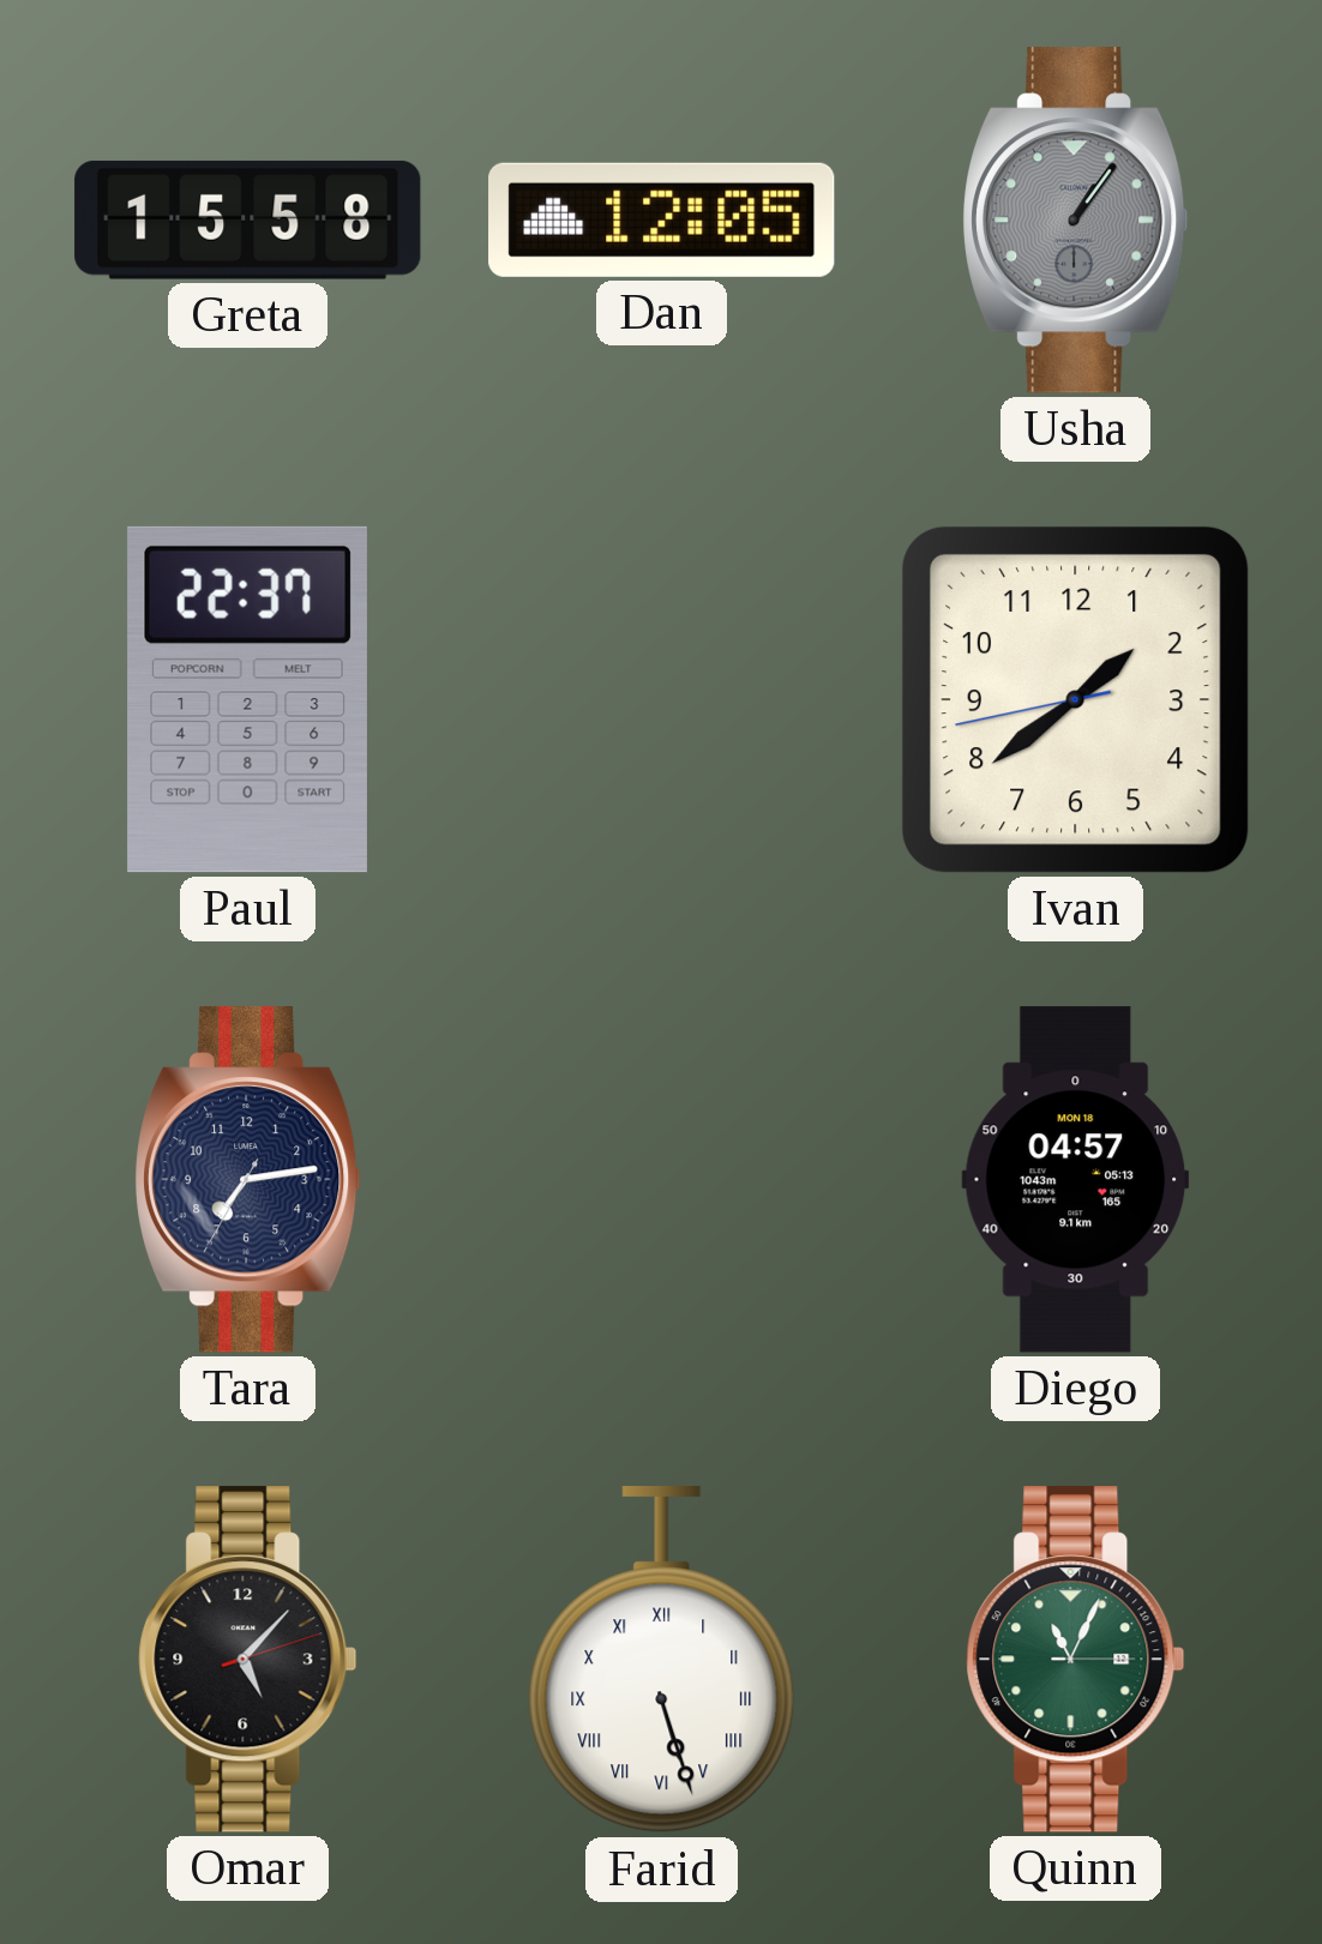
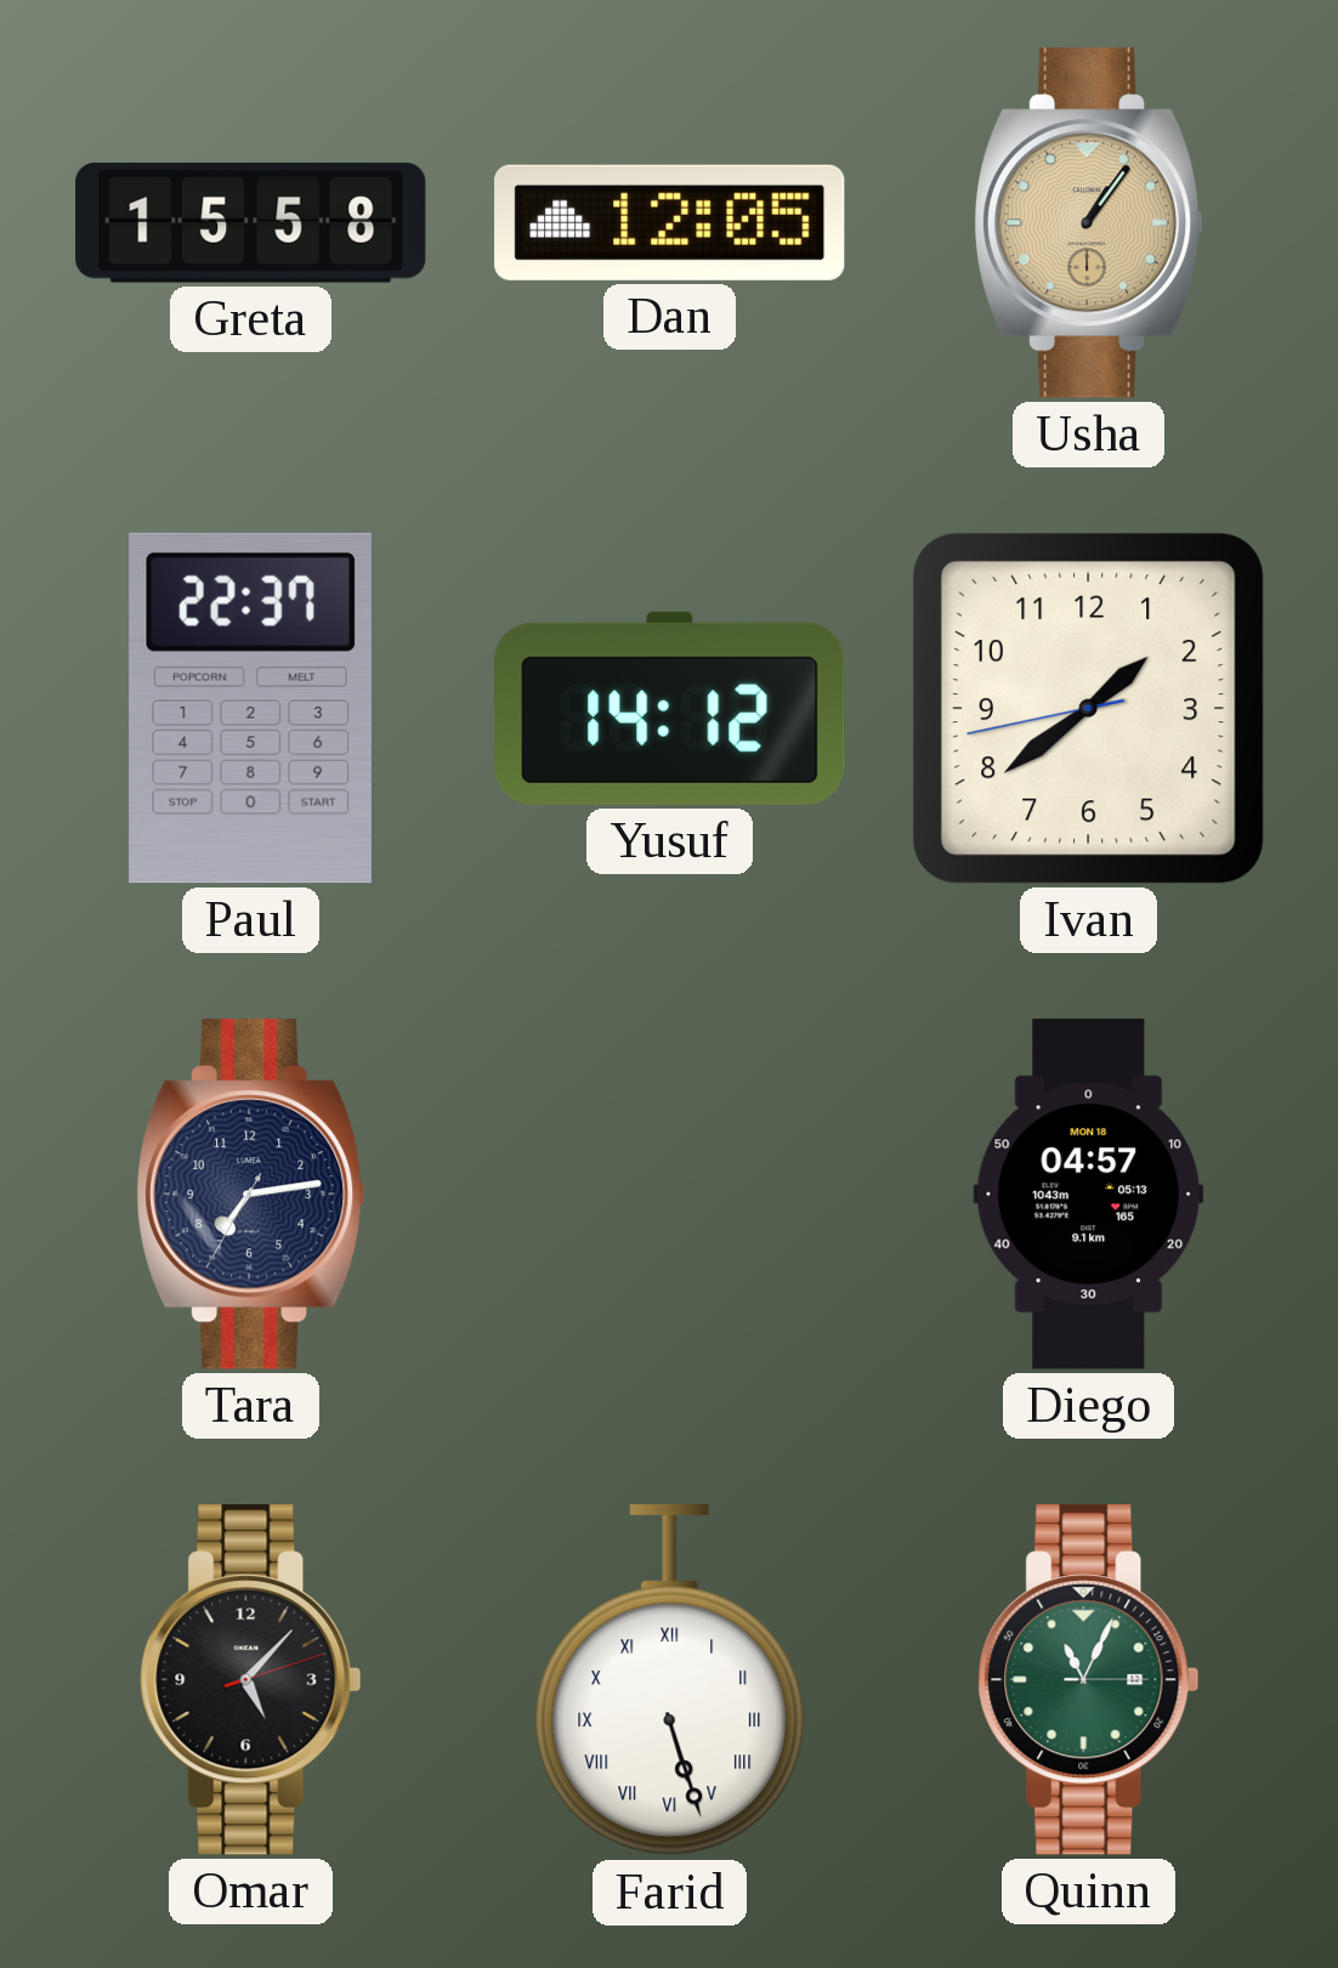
Usha dial: grey -> champagne (1089, 223)
Yusuf: none -> 14:12 (670, 708)
